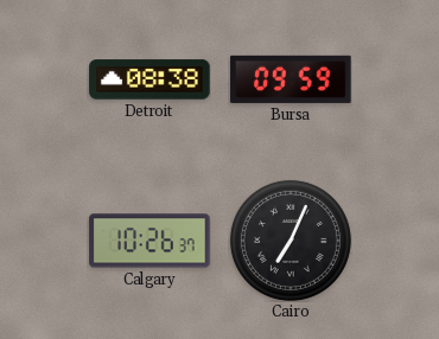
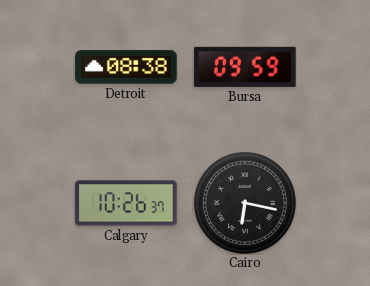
Cairo: 7:04 -> 6:17 (245, 203)
